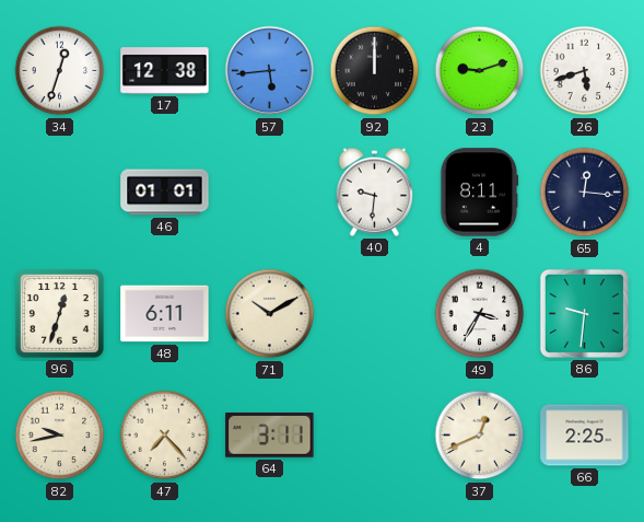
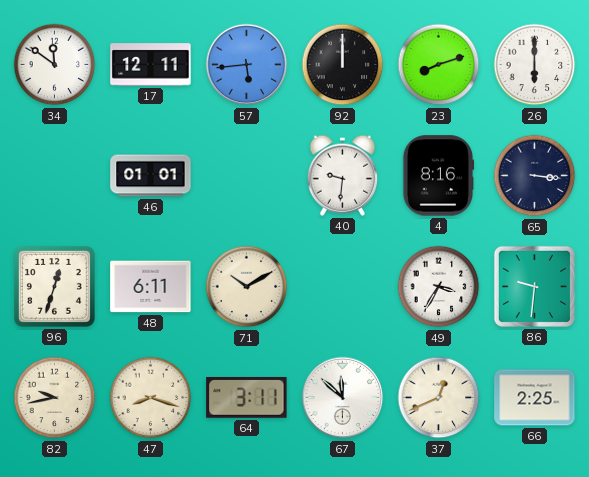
34: 12:33 -> 11:51 (55, 65)
17: 12:38 -> 12:11 (151, 65)
23: 9:12 -> 8:12 (439, 65)
26: 5:42 -> 6:00 (535, 65)
4: 8:11 -> 8:16 (438, 176)
65: 12:16 -> 3:16 (535, 176)
47: 7:23 -> 8:18 (151, 398)
67: none -> 11:52 (343, 398)
